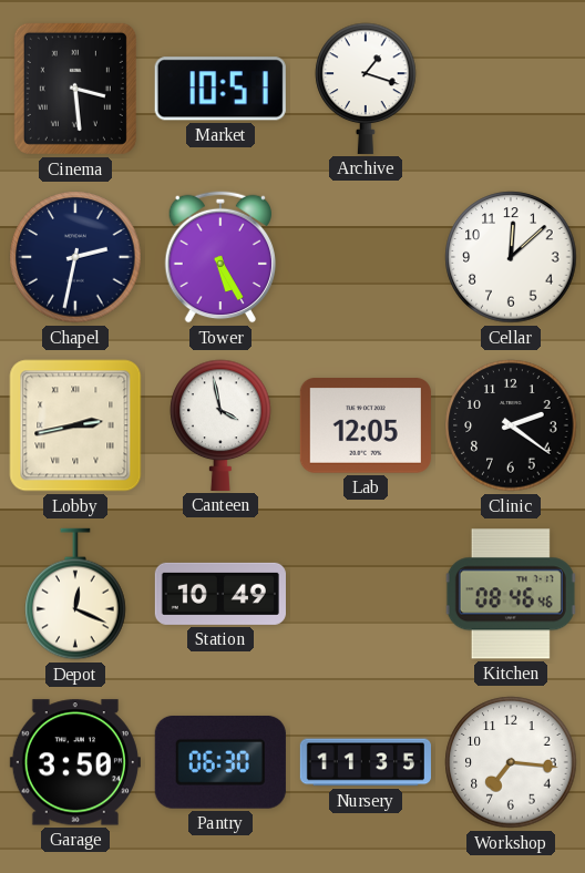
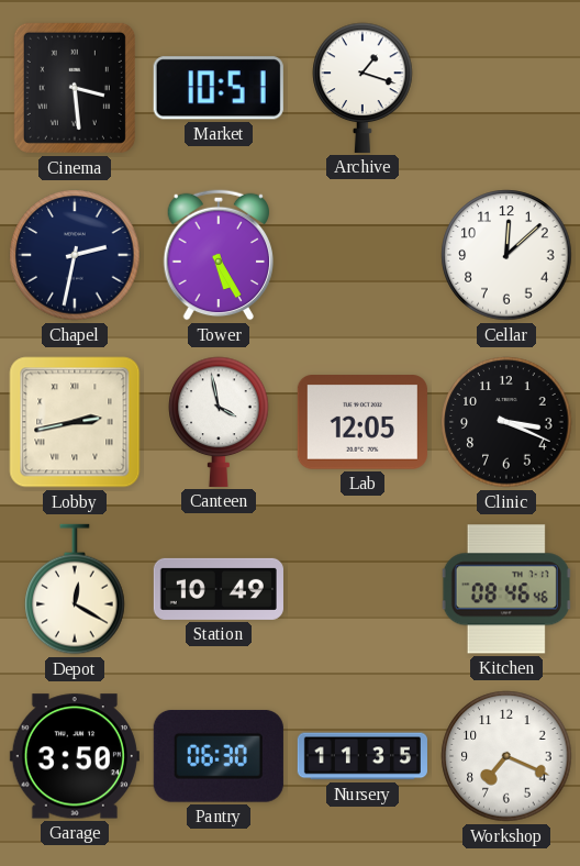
Clinic: 2:21 -> 3:19 (506, 422)
Depot: 12:19 -> 12:20 (75, 589)
Workshop: 7:16 -> 7:19 (506, 756)
